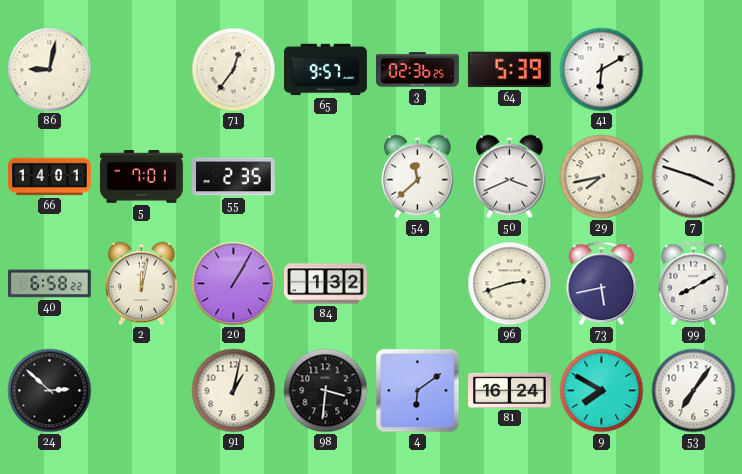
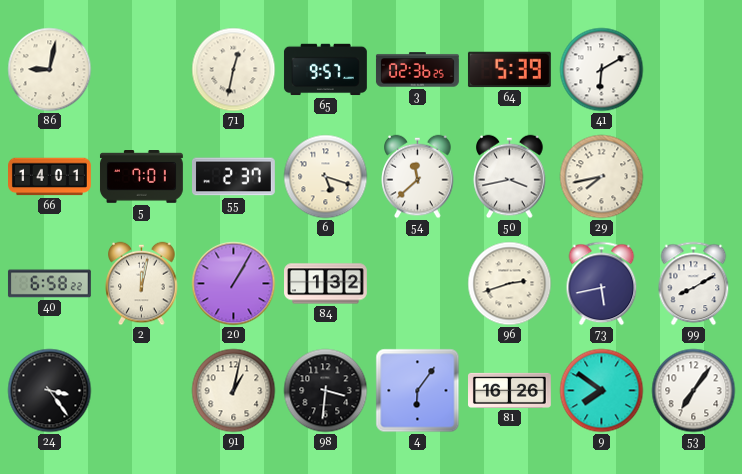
71: 12:36 -> 12:32 (234, 70)
55: 2:35 -> 2:37 (234, 177)
6: none -> 5:18 (326, 177)
50: 3:41 -> 3:43 (510, 177)
7: 3:48 -> none (694, 177)
24: 2:52 -> 3:24 (50, 391)
4: 6:09 -> 6:06 (418, 391)
81: 16:24 -> 16:26 (510, 390)
9: 7:50 -> 7:51 (602, 391)
